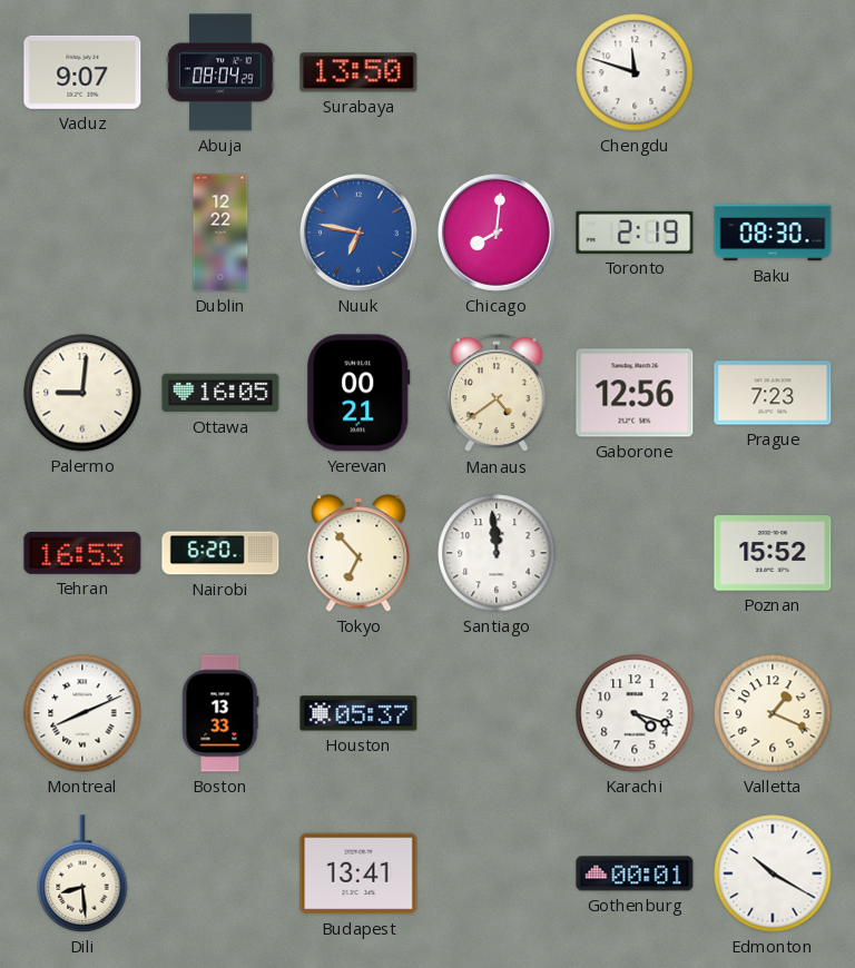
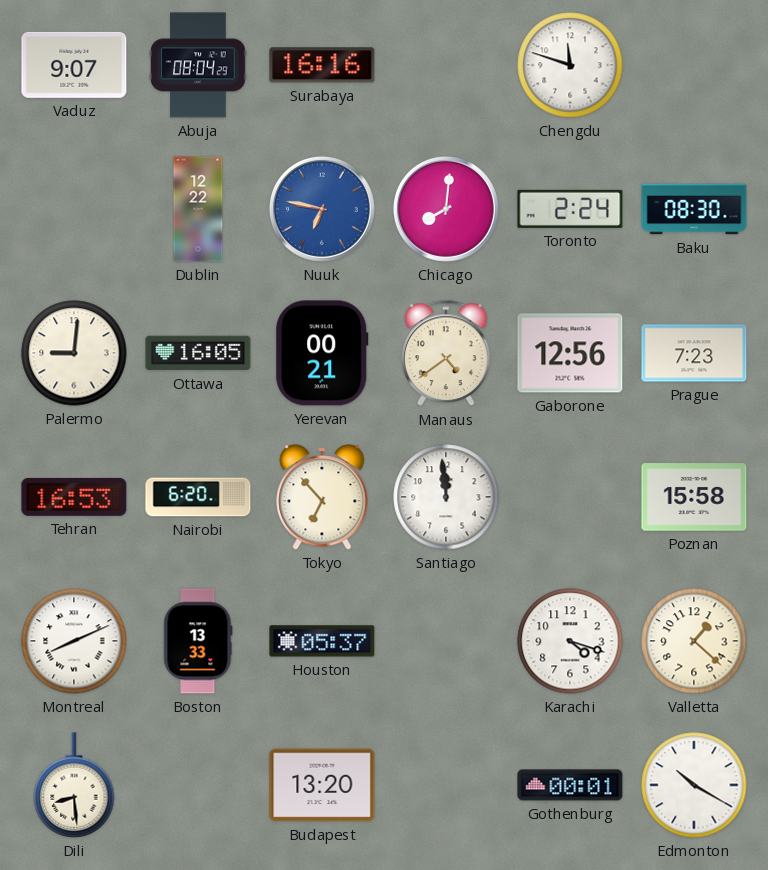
Surabaya: 13:50 -> 16:16 (322, 65)
Toronto: 2:19 -> 2:24 (570, 209)
Poznan: 15:52 -> 15:58 (694, 497)
Valletta: 1:19 -> 1:22 (694, 641)
Budapest: 13:41 -> 13:20 (322, 785)
